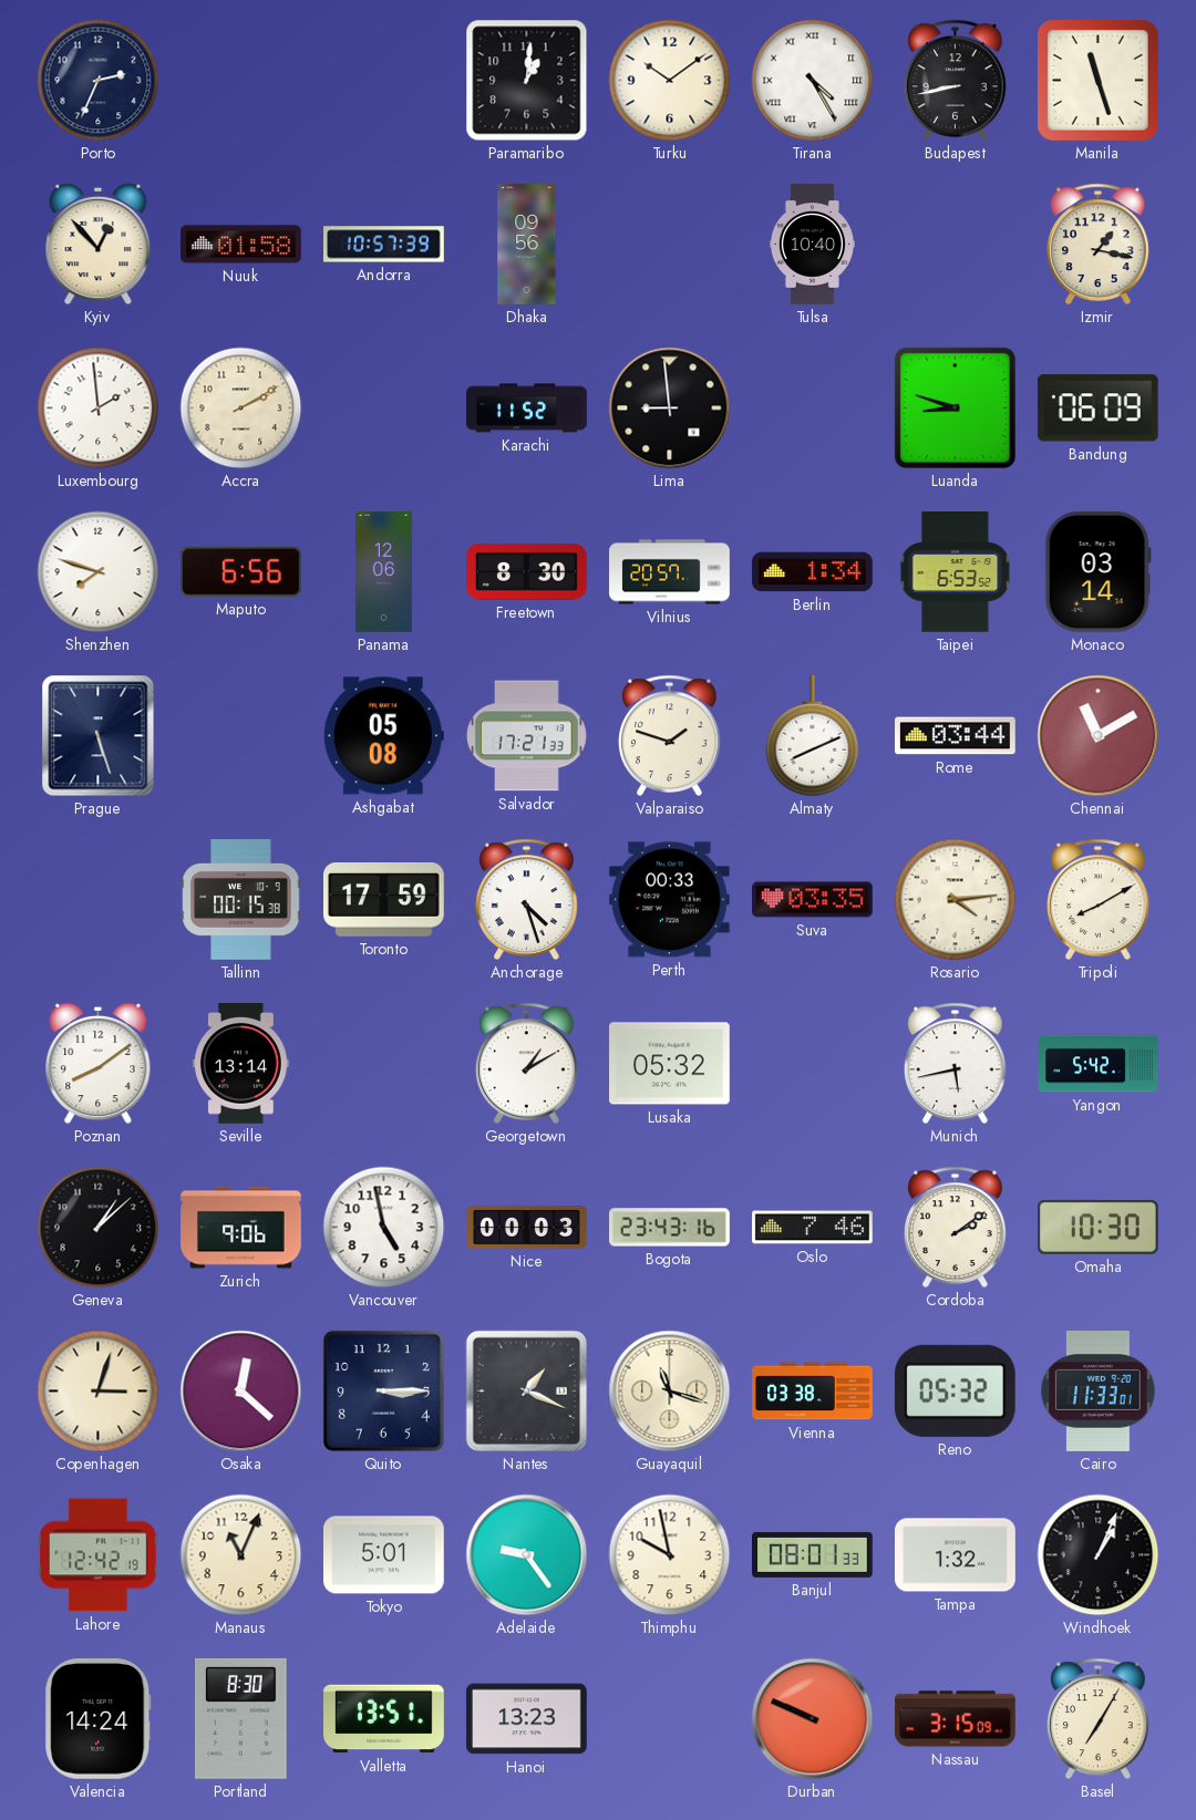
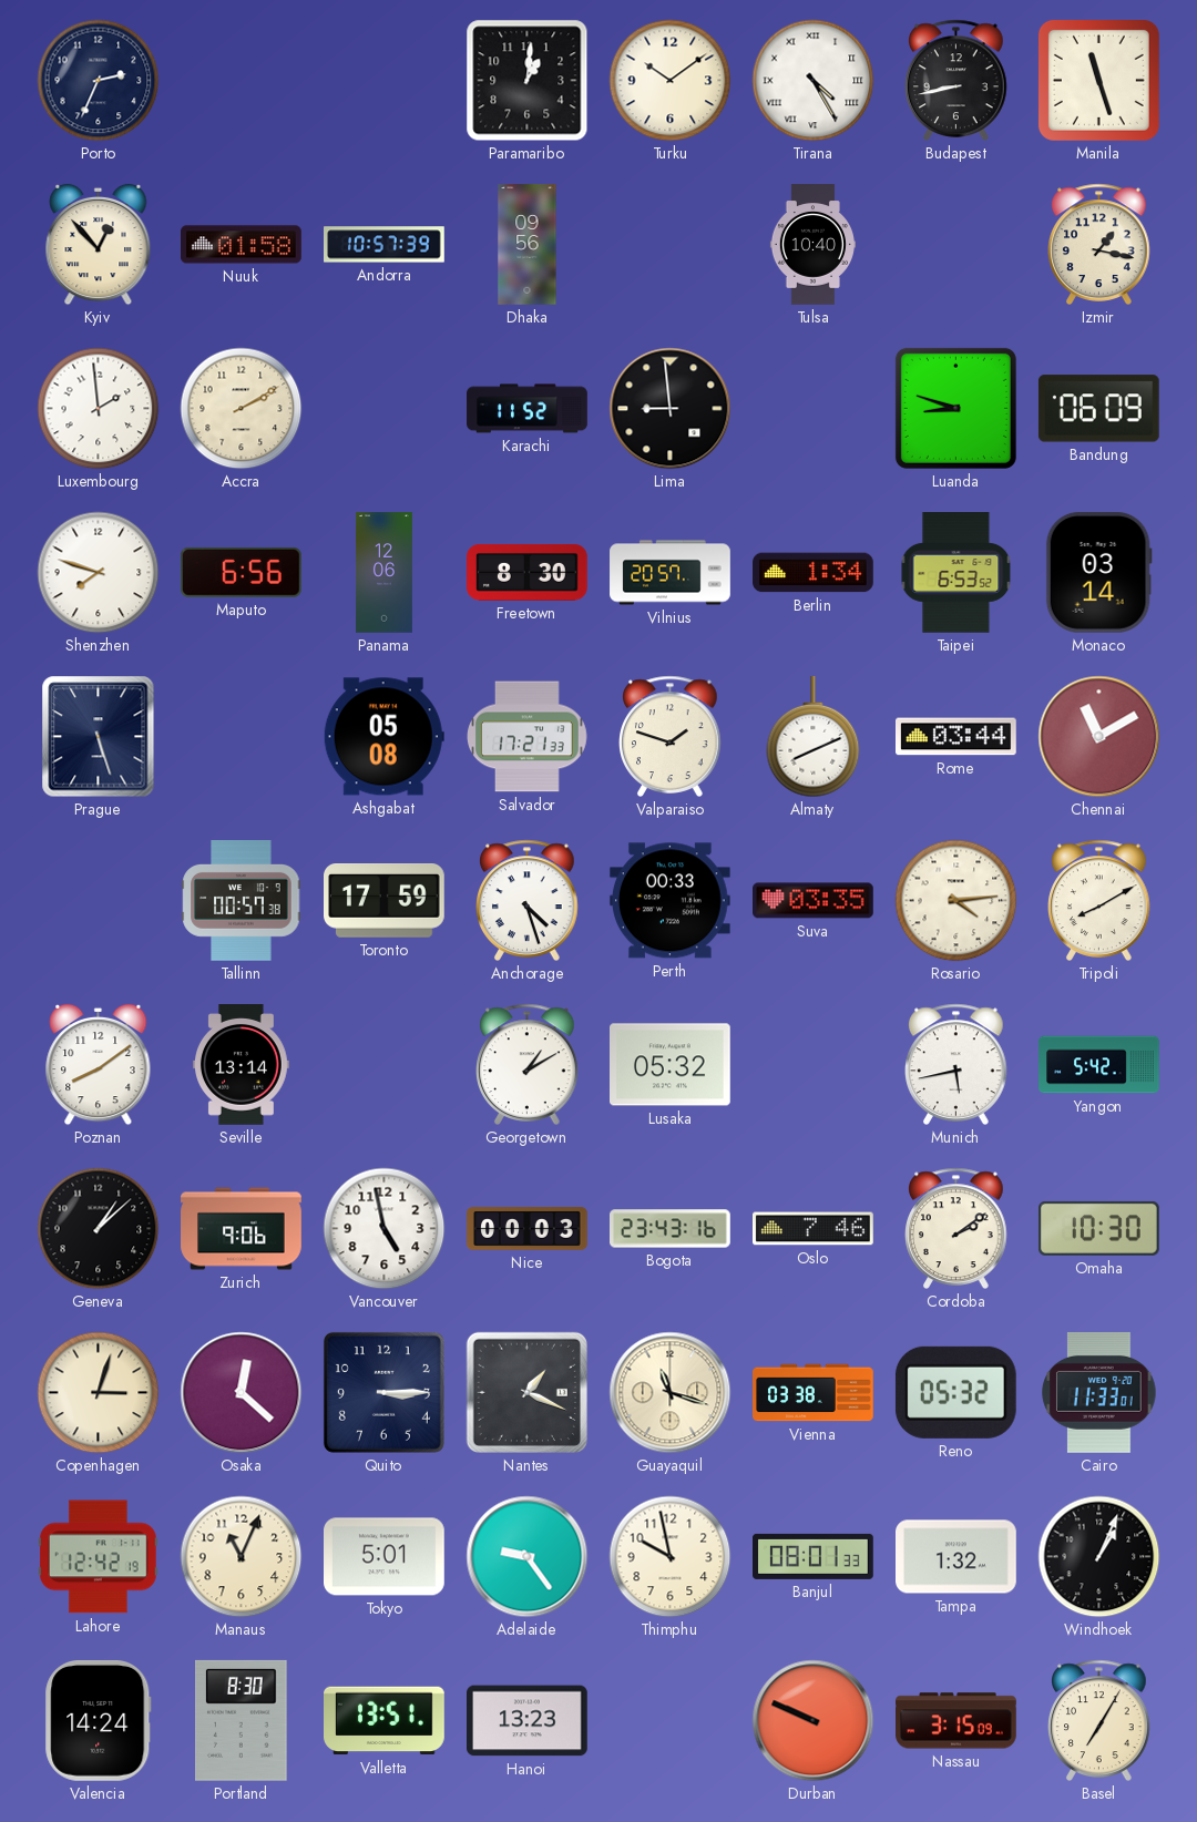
Tallinn: 00:15 -> 00:57 (242, 901)
